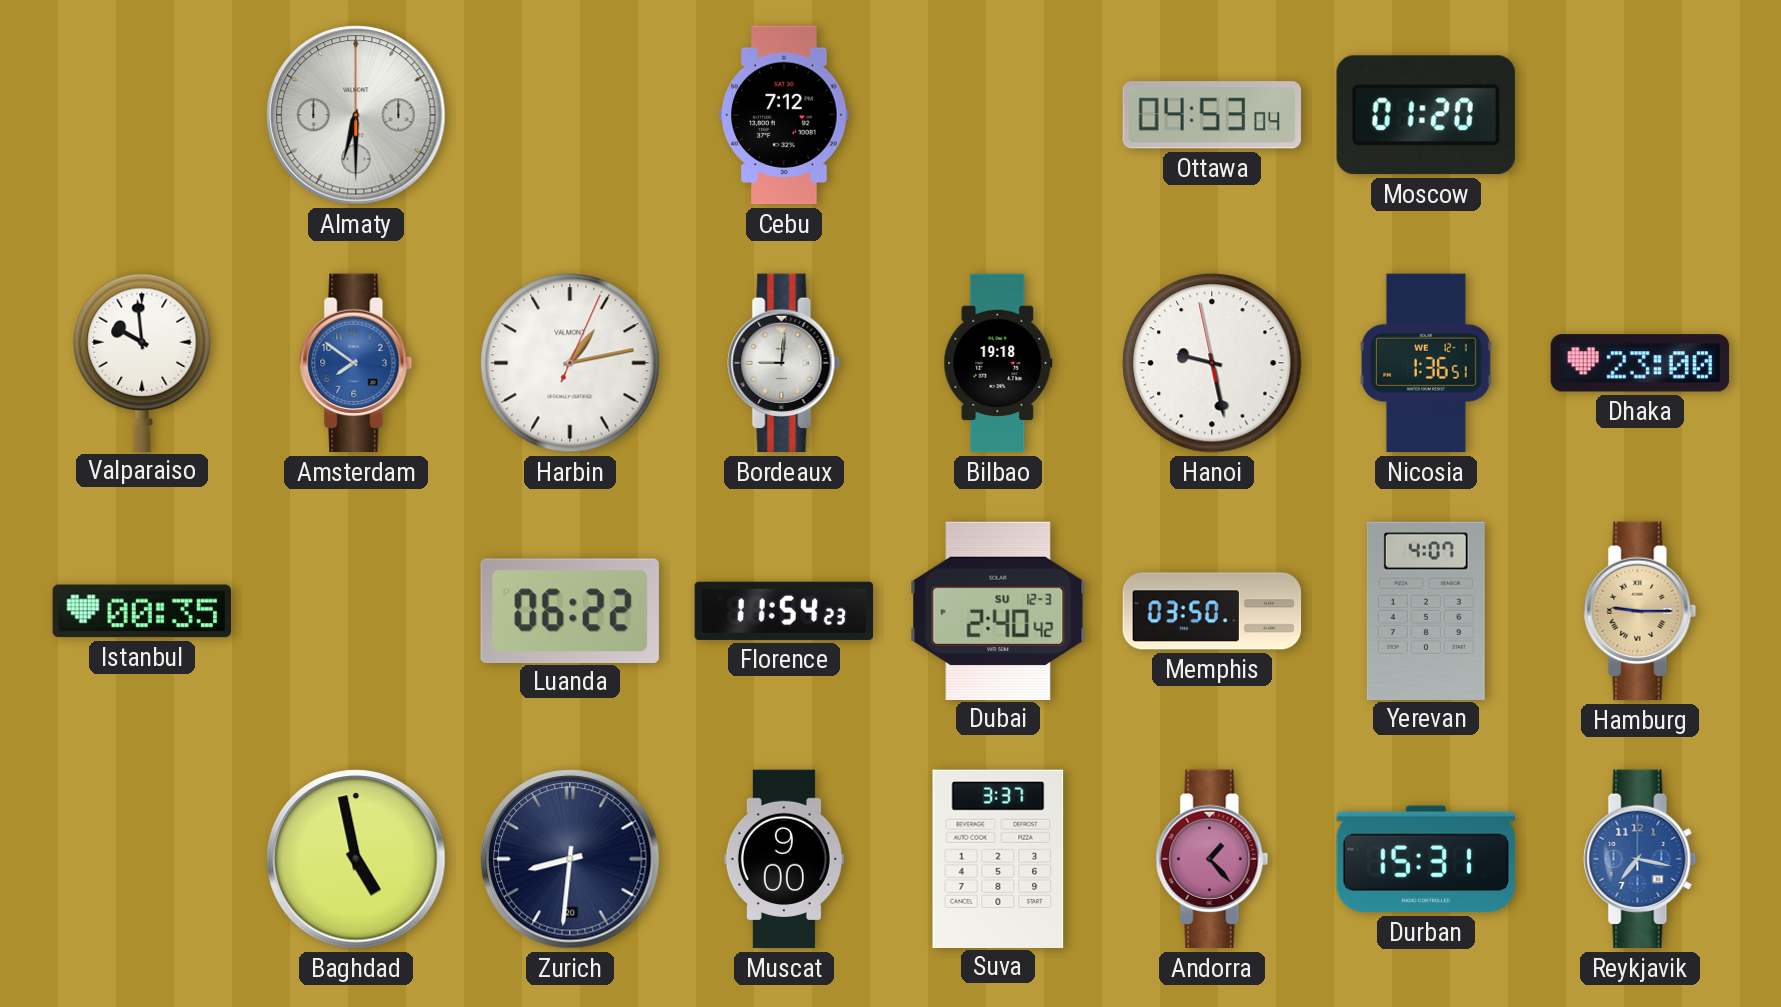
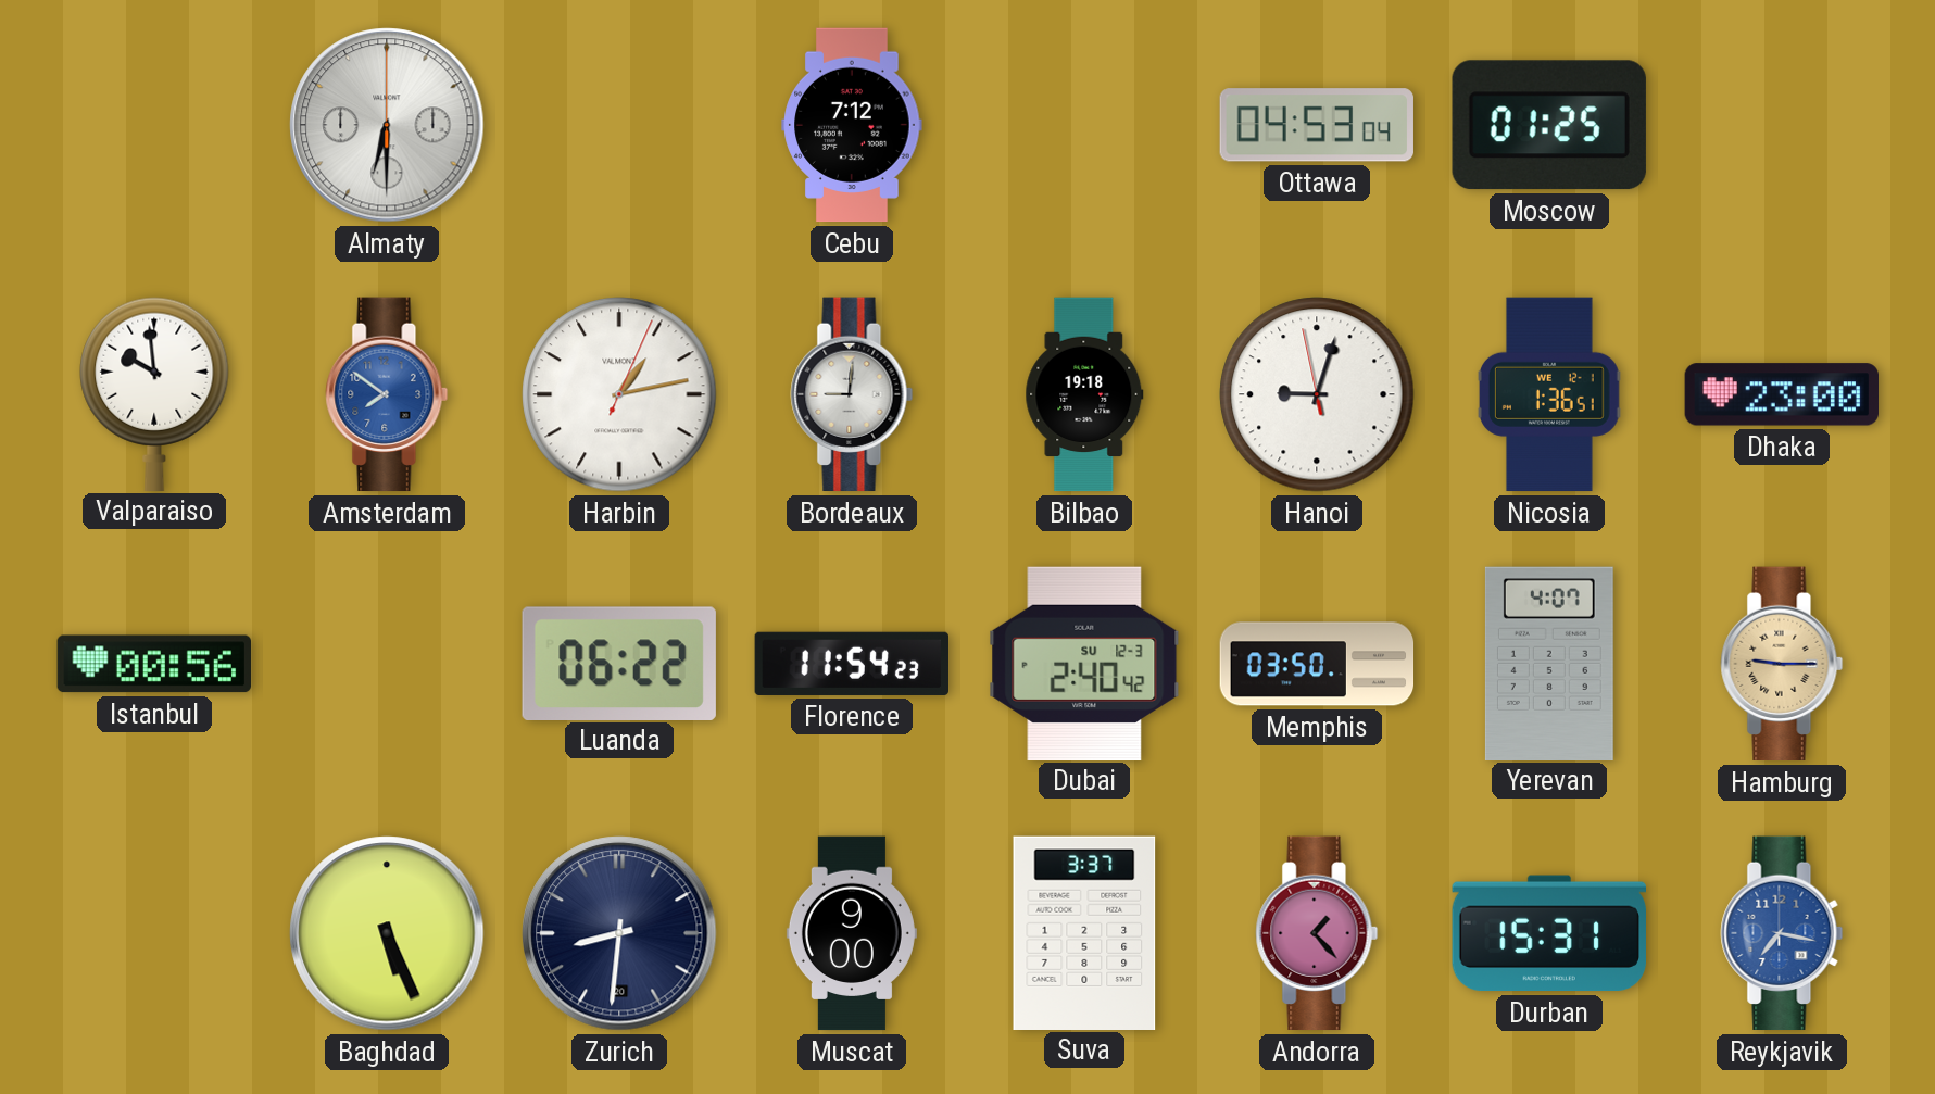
Moscow: 01:20 -> 01:25 (1549, 125)
Hanoi: 9:27 -> 9:02 (1317, 394)
Istanbul: 00:35 -> 00:56 (153, 664)
Baghdad: 4:58 -> 5:26 (387, 933)
